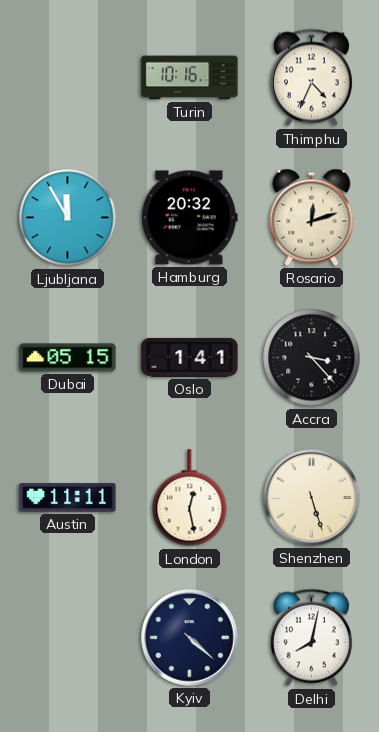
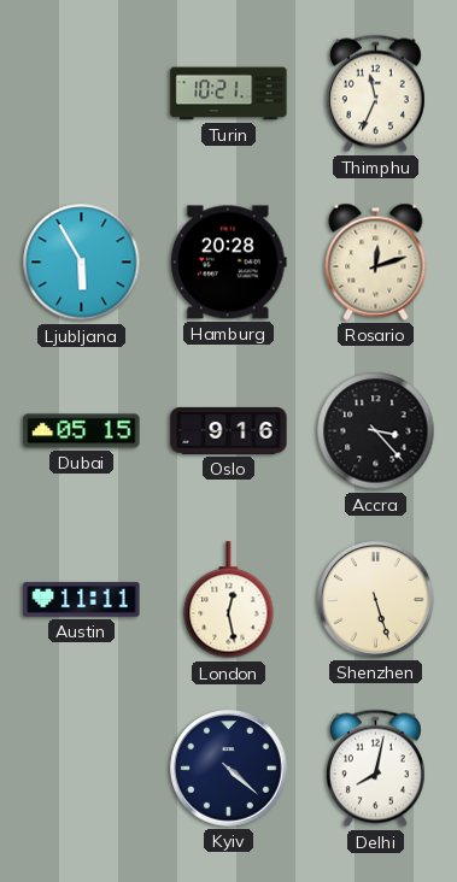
Turin: 10:16 -> 10:21 (229, 94)
Thimphu: 4:34 -> 11:34 (375, 94)
Ljubljana: 11:55 -> 5:55 (82, 263)
Hamburg: 20:32 -> 20:28 (228, 263)
Oslo: 1:41 -> 9:16 (229, 430)
